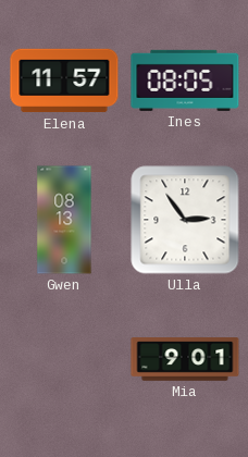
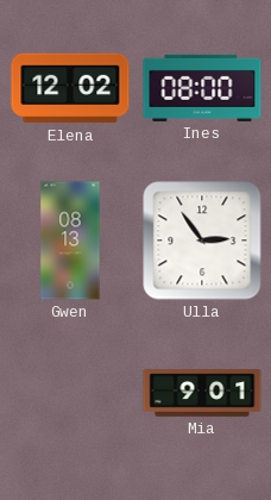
Elena: 11:57 -> 12:02 (70, 88)
Ines: 08:05 -> 08:00 (202, 88)
